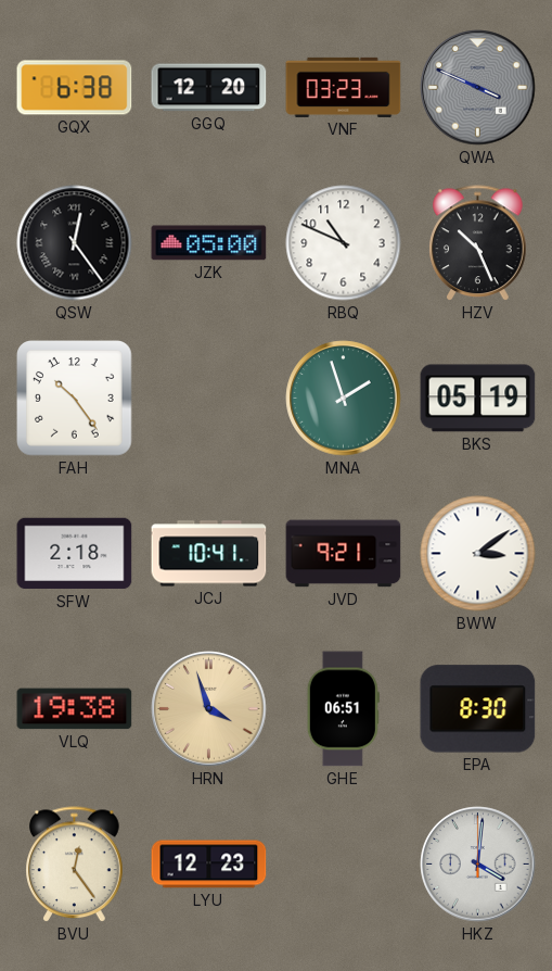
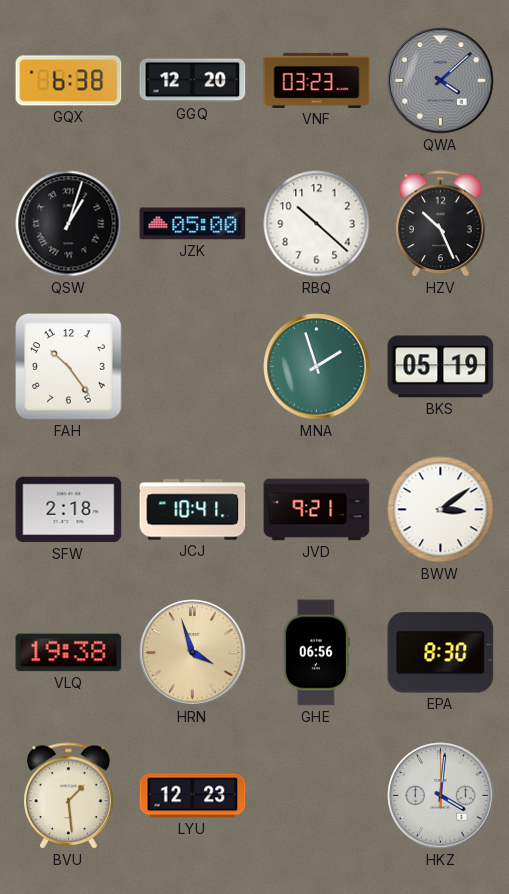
QWA: 3:49 -> 4:08 (441, 81)
QSW: 12:24 -> 1:03 (69, 224)
RBQ: 10:49 -> 10:22 (317, 224)
GHE: 06:51 -> 06:56 (316, 653)
BVU: 12:24 -> 1:29 (69, 796)
